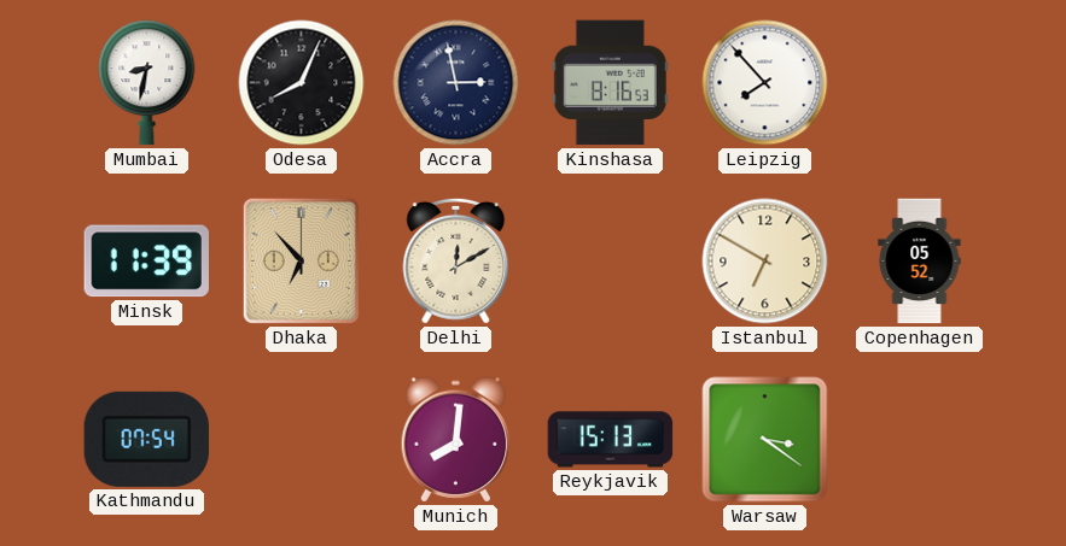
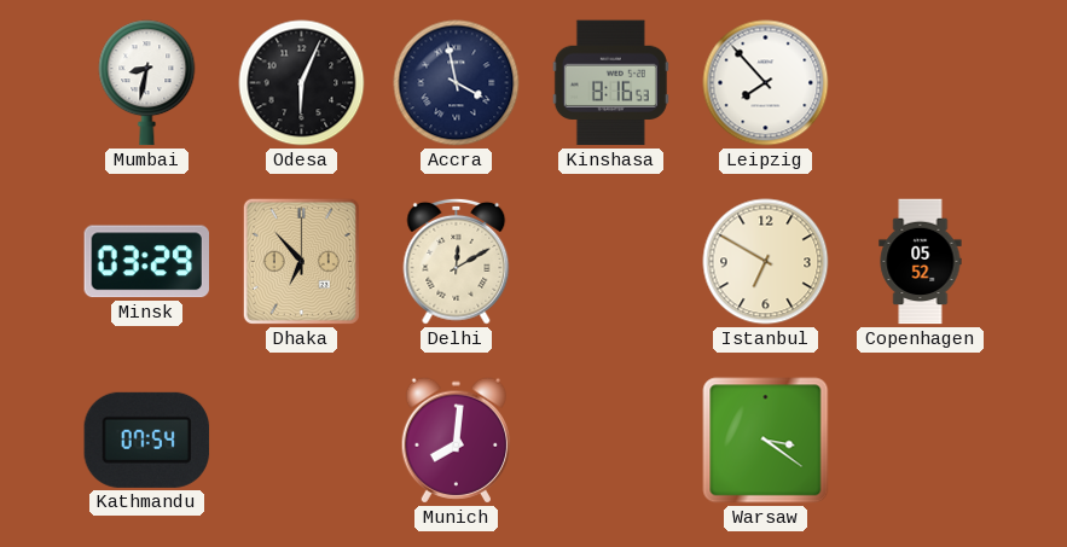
Odesa: 8:04 -> 6:04 (302, 83)
Accra: 2:58 -> 3:58 (457, 83)
Minsk: 11:39 -> 03:29 (146, 262)
Reykjavik: 15:13 -> none (611, 440)
